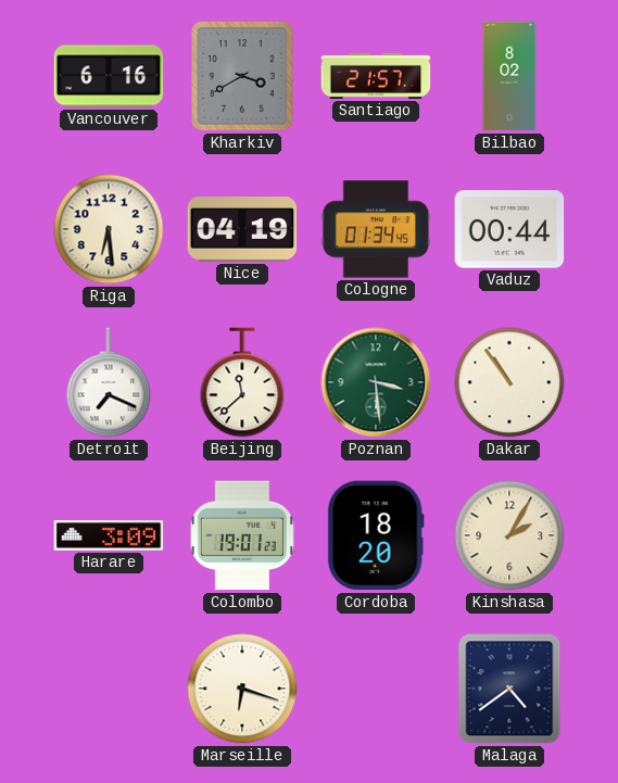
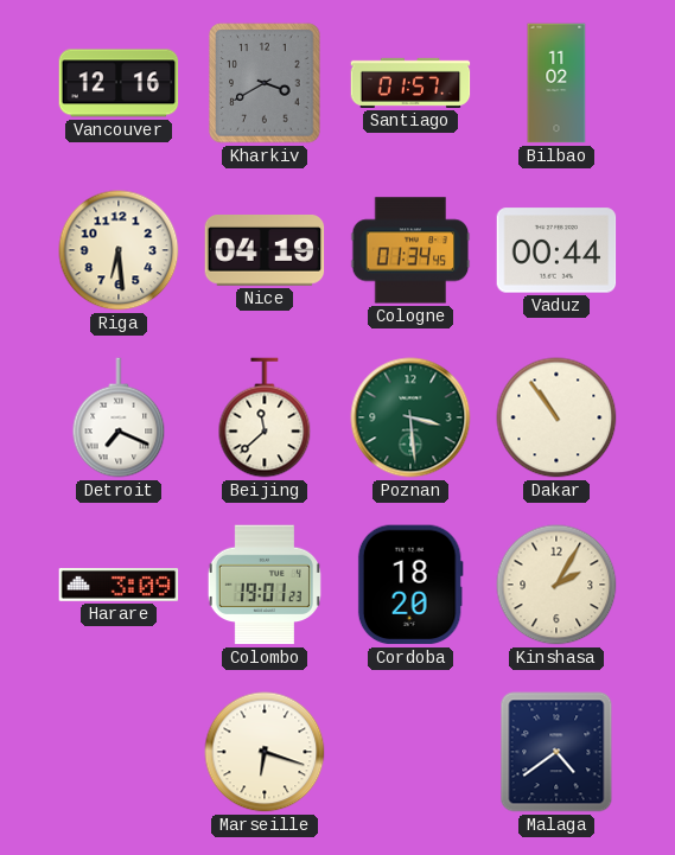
Vancouver: 6:16 -> 12:16 (119, 83)
Santiago: 21:57 -> 01:57 (410, 83)
Bilbao: 8:02 -> 11:02 (556, 83)
